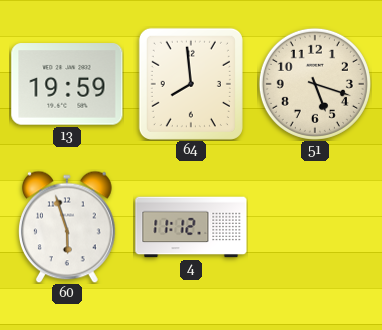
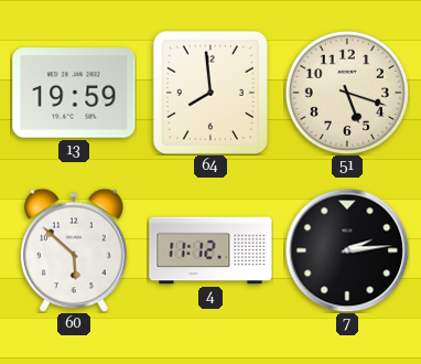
60: 5:57 -> 5:52 (75, 250)
7: none -> 2:14 (347, 250)
